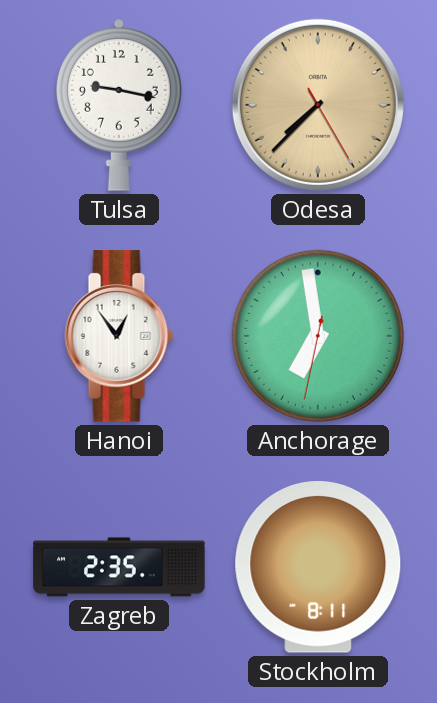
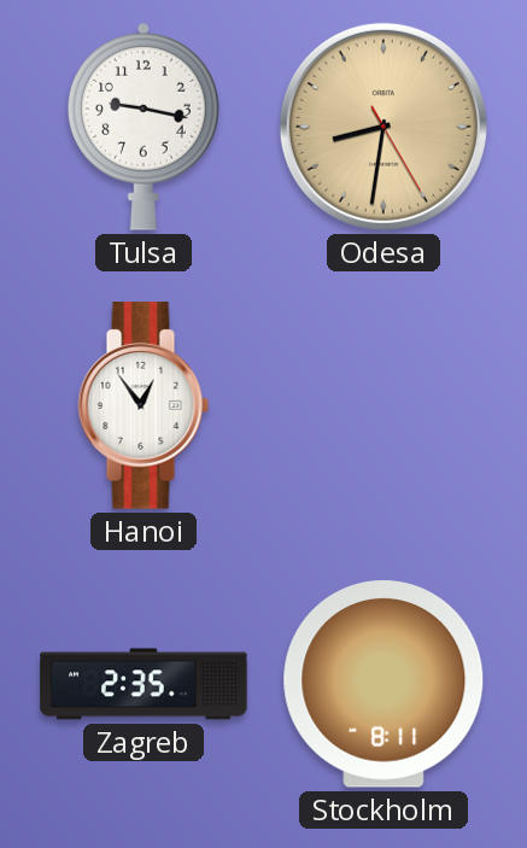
Odesa: 7:37 -> 8:31 (383, 127)
Anchorage: 6:58 -> none (318, 336)
